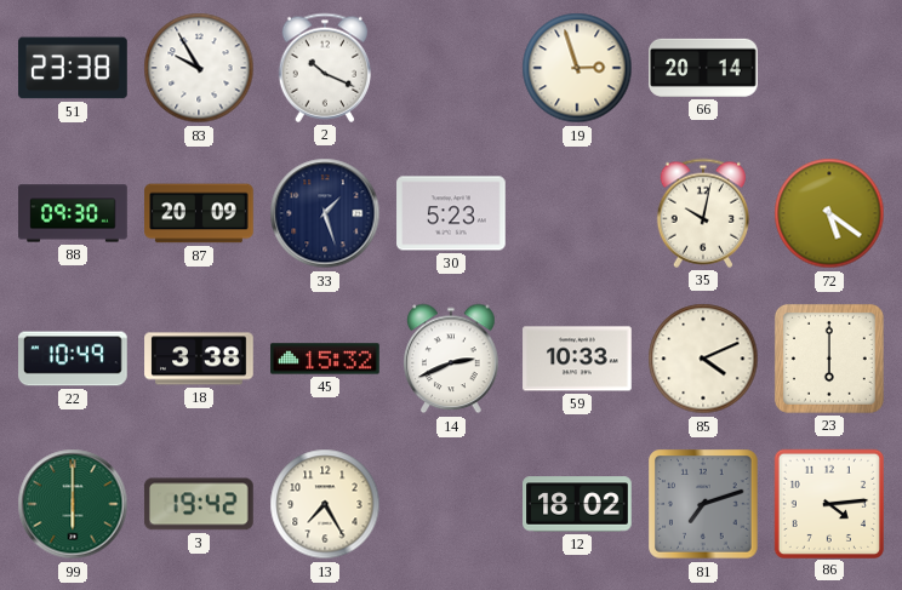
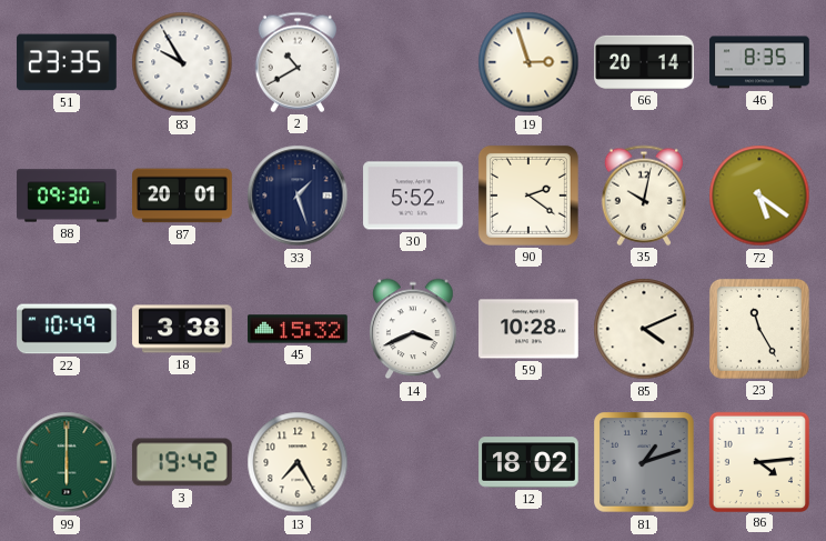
51: 23:38 -> 23:35 (67, 62)
2: 10:19 -> 10:40 (296, 62)
46: none -> 8:35 (759, 62)
87: 20:09 -> 20:01 (182, 196)
30: 5:23 -> 5:52 (413, 196)
90: none -> 2:21 (528, 196)
14: 2:41 -> 3:41 (413, 329)
59: 10:33 -> 10:28 (528, 329)
23: 6:00 -> 11:25 (759, 329)
81: 7:12 -> 1:12 (644, 462)
